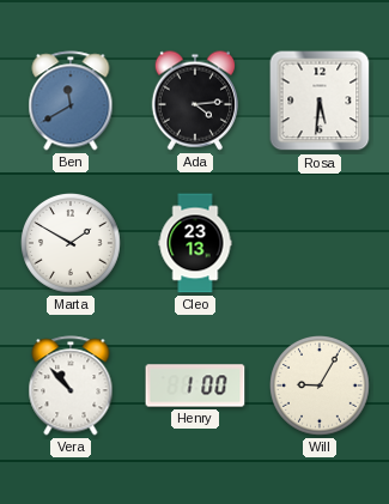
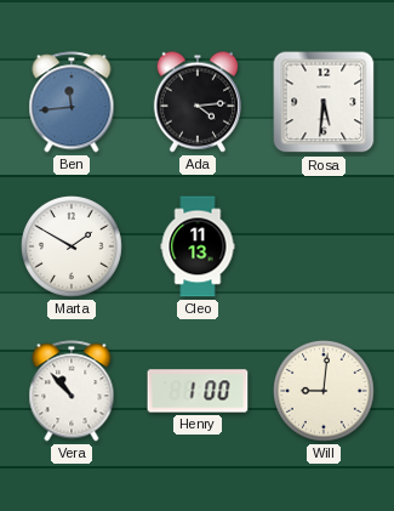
Ben: 11:40 -> 11:44 (72, 102)
Cleo: 23:13 -> 11:13 (198, 246)
Will: 9:05 -> 9:01 (325, 392)
